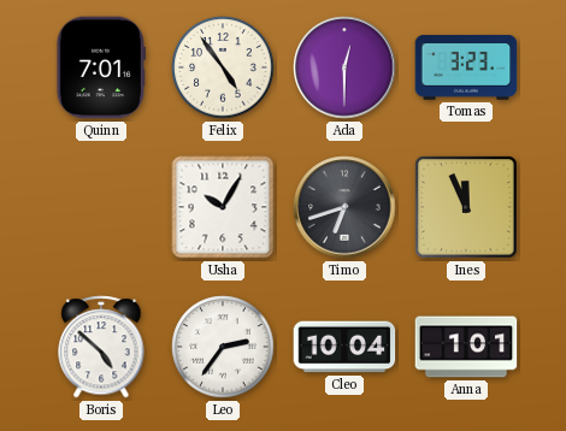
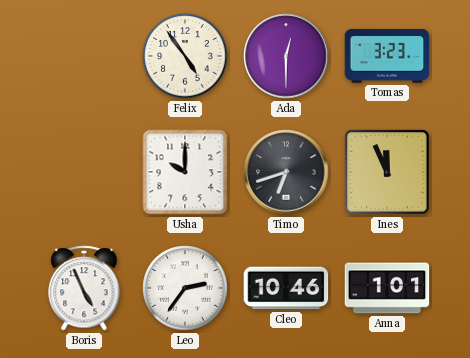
Quinn: 7:01 -> none (101, 67)
Usha: 10:05 -> 10:00 (185, 172)
Boris: 4:52 -> 4:56 (84, 288)
Cleo: 10:04 -> 10:46 (286, 288)
